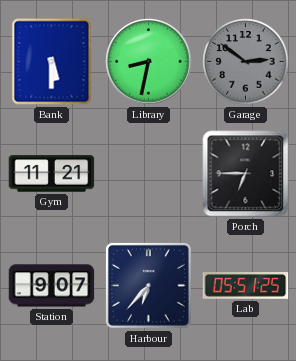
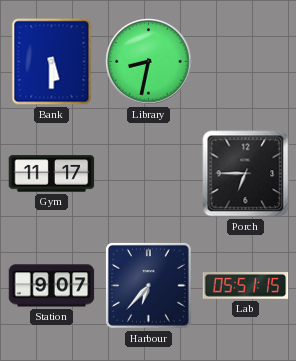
Garage: 2:51 -> none (246, 62)
Gym: 11:21 -> 11:17 (52, 174)
Lab: 05:51:25 -> 05:51:15 (246, 286)
